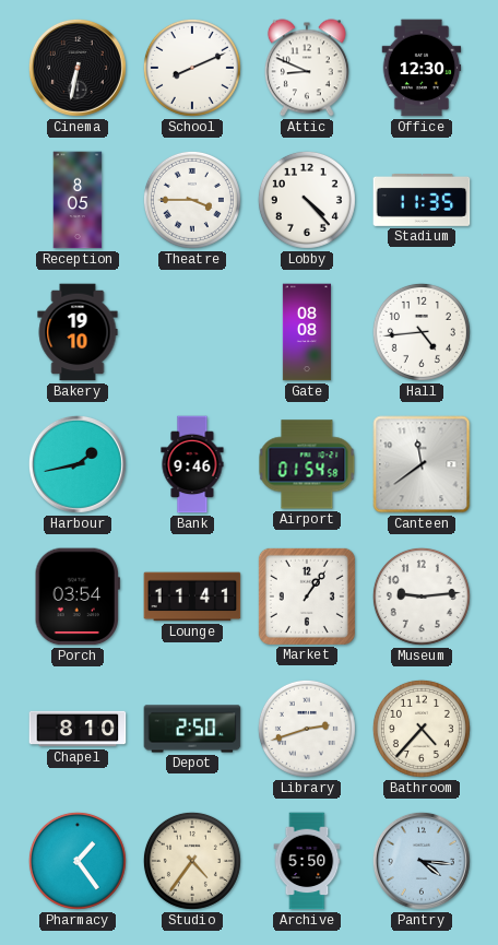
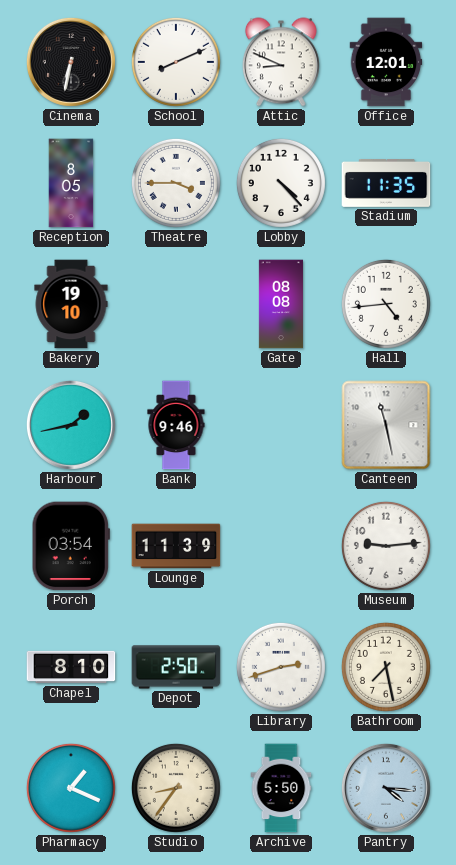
Office: 12:30 -> 12:01 (386, 62)
Airport: 01:54 -> none (307, 464)
Canteen: 11:39 -> 11:28 (386, 425)
Lounge: 11:41 -> 11:39 (176, 546)
Market: 1:06 -> none (307, 596)
Bathroom: 4:37 -> 7:28 (386, 667)
Pharmacy: 1:24 -> 1:19 (71, 788)
Studio: 4:36 -> 8:36 (176, 788)
